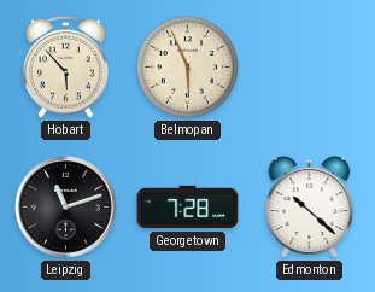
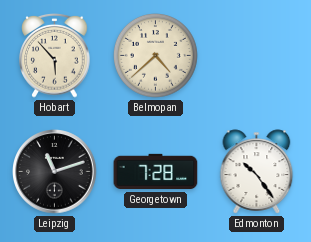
Belmopan: 5:56 -> 4:38 (156, 56)
Edmonton: 10:22 -> 10:24 (257, 172)
